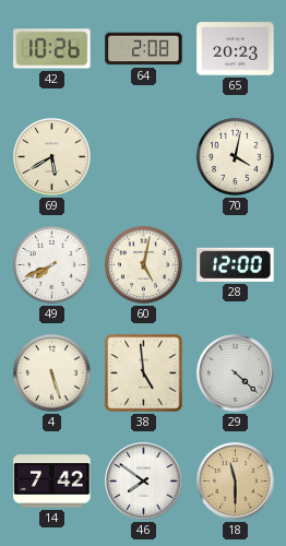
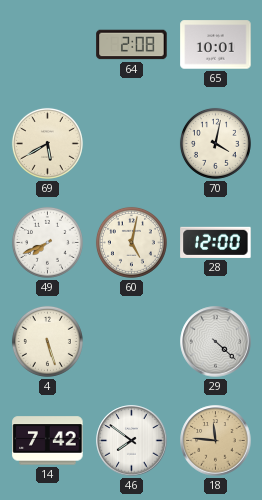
42: 10:26 -> none (52, 49)
65: 20:23 -> 10:01 (216, 45)
38: 4:59 -> none (144, 373)
18: 11:30 -> 11:46 (216, 441)
